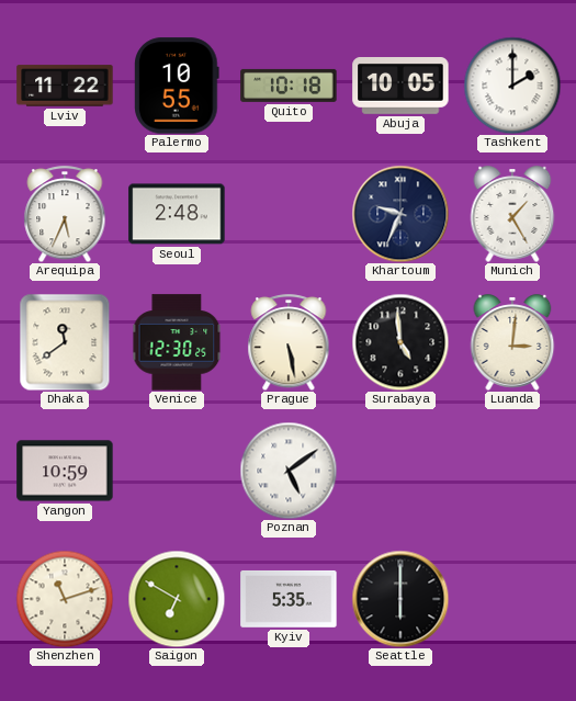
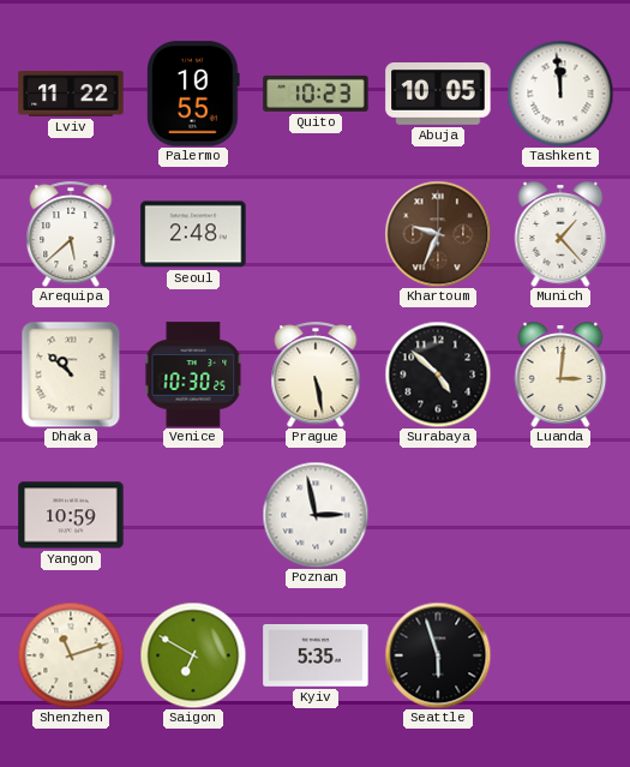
Quito: 10:18 -> 10:23 (316, 94)
Tashkent: 2:00 -> 11:59 (560, 94)
Arequipa: 5:34 -> 5:38 (71, 234)
Khartoum dial: navy -> brown (438, 234)
Munich: 1:25 -> 1:23 (560, 234)
Dhaka: 11:39 -> 10:52 (71, 374)
Venice: 12:30 -> 10:30 (193, 374)
Surabaya: 4:59 -> 4:52 (438, 374)
Poznan: 5:09 -> 2:58 (316, 515)
Seattle: 6:00 -> 5:57 (438, 655)
